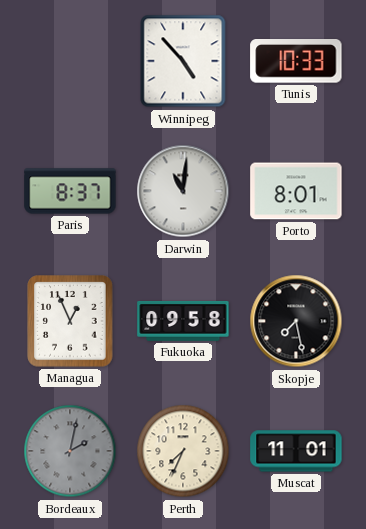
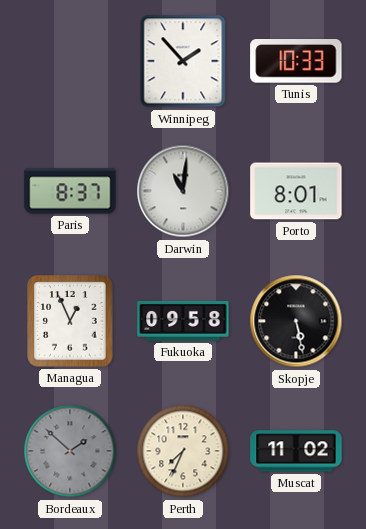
Winnipeg: 4:53 -> 1:53 (183, 61)
Skopje: 7:28 -> 5:28 (296, 321)
Bordeaux: 2:02 -> 1:52 (70, 451)
Muscat: 11:01 -> 11:02 (296, 451)
